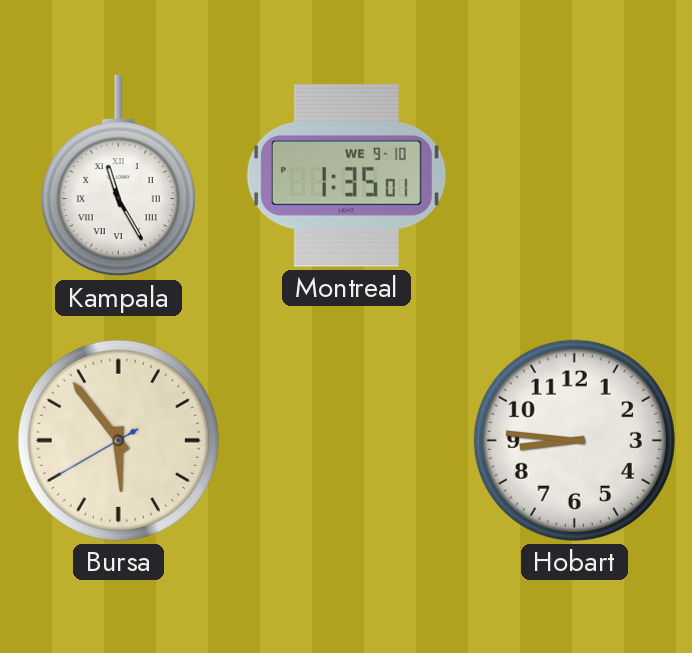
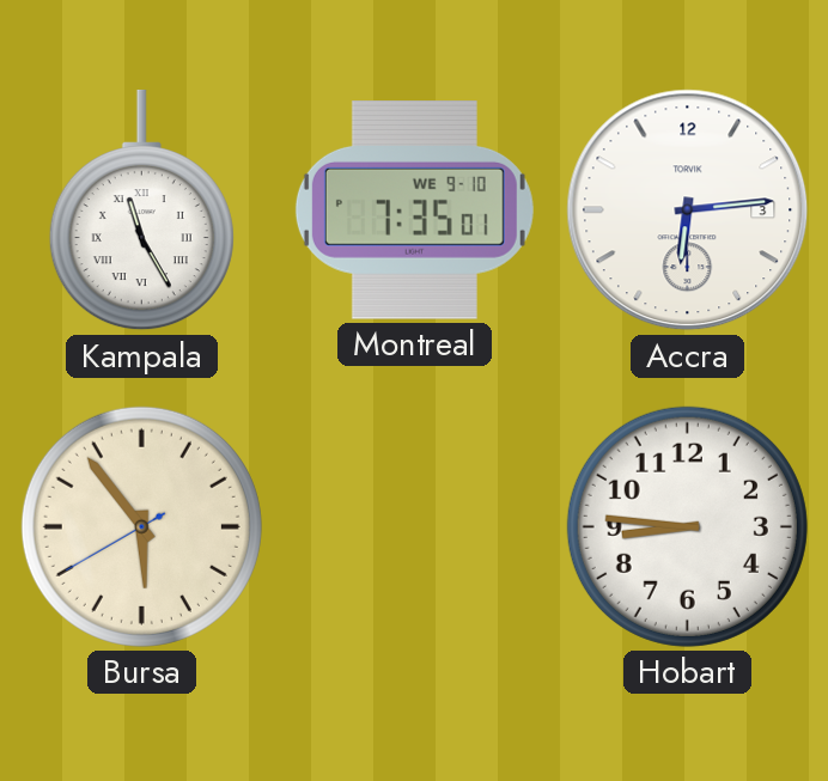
Montreal: 1:35 -> 7:35 (414, 210)
Accra: none -> 6:14 (688, 210)
